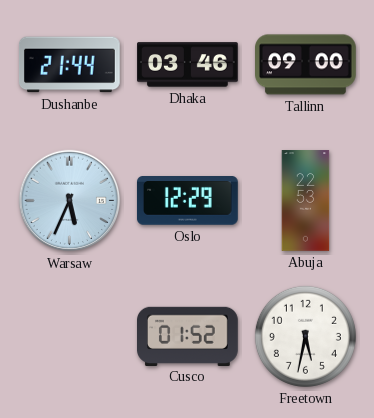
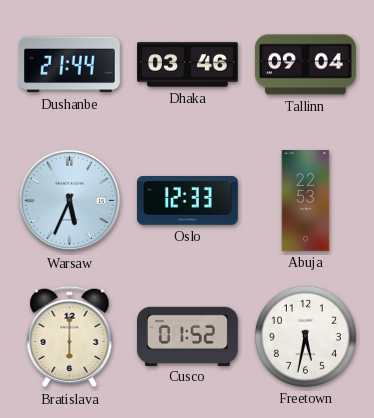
Tallinn: 09:00 -> 09:04 (306, 65)
Oslo: 12:29 -> 12:33 (188, 201)
Bratislava: none -> 6:00 (70, 337)
